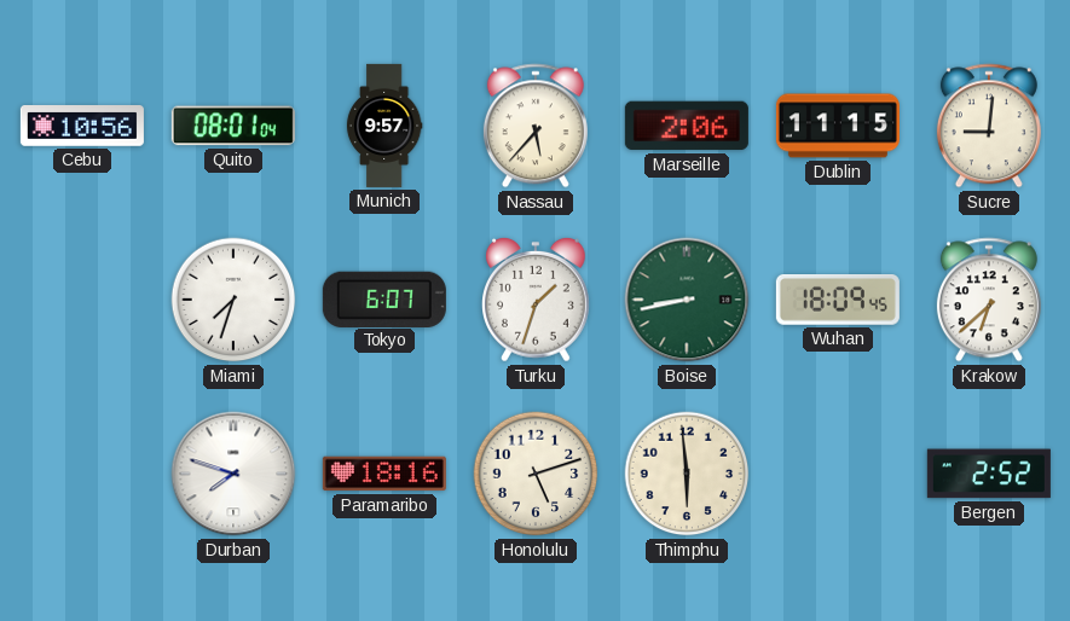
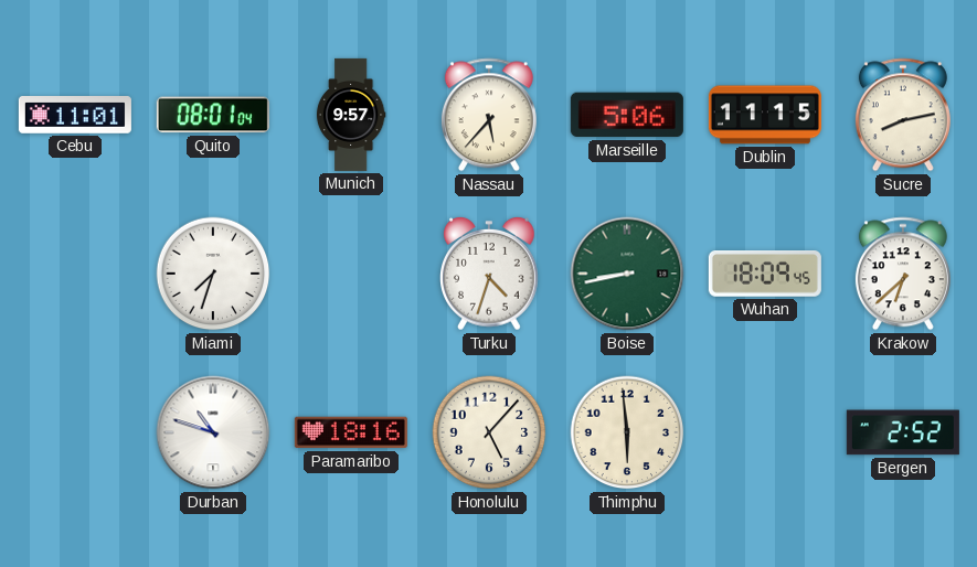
Cebu: 10:56 -> 11:01 (75, 116)
Marseille: 2:06 -> 5:06 (627, 115)
Sucre: 9:01 -> 8:13 (903, 115)
Tokyo: 6:07 -> none (384, 298)
Turku: 1:33 -> 4:33 (490, 274)
Durban: 7:48 -> 10:48 (213, 432)
Honolulu: 5:12 -> 5:07 (489, 432)
